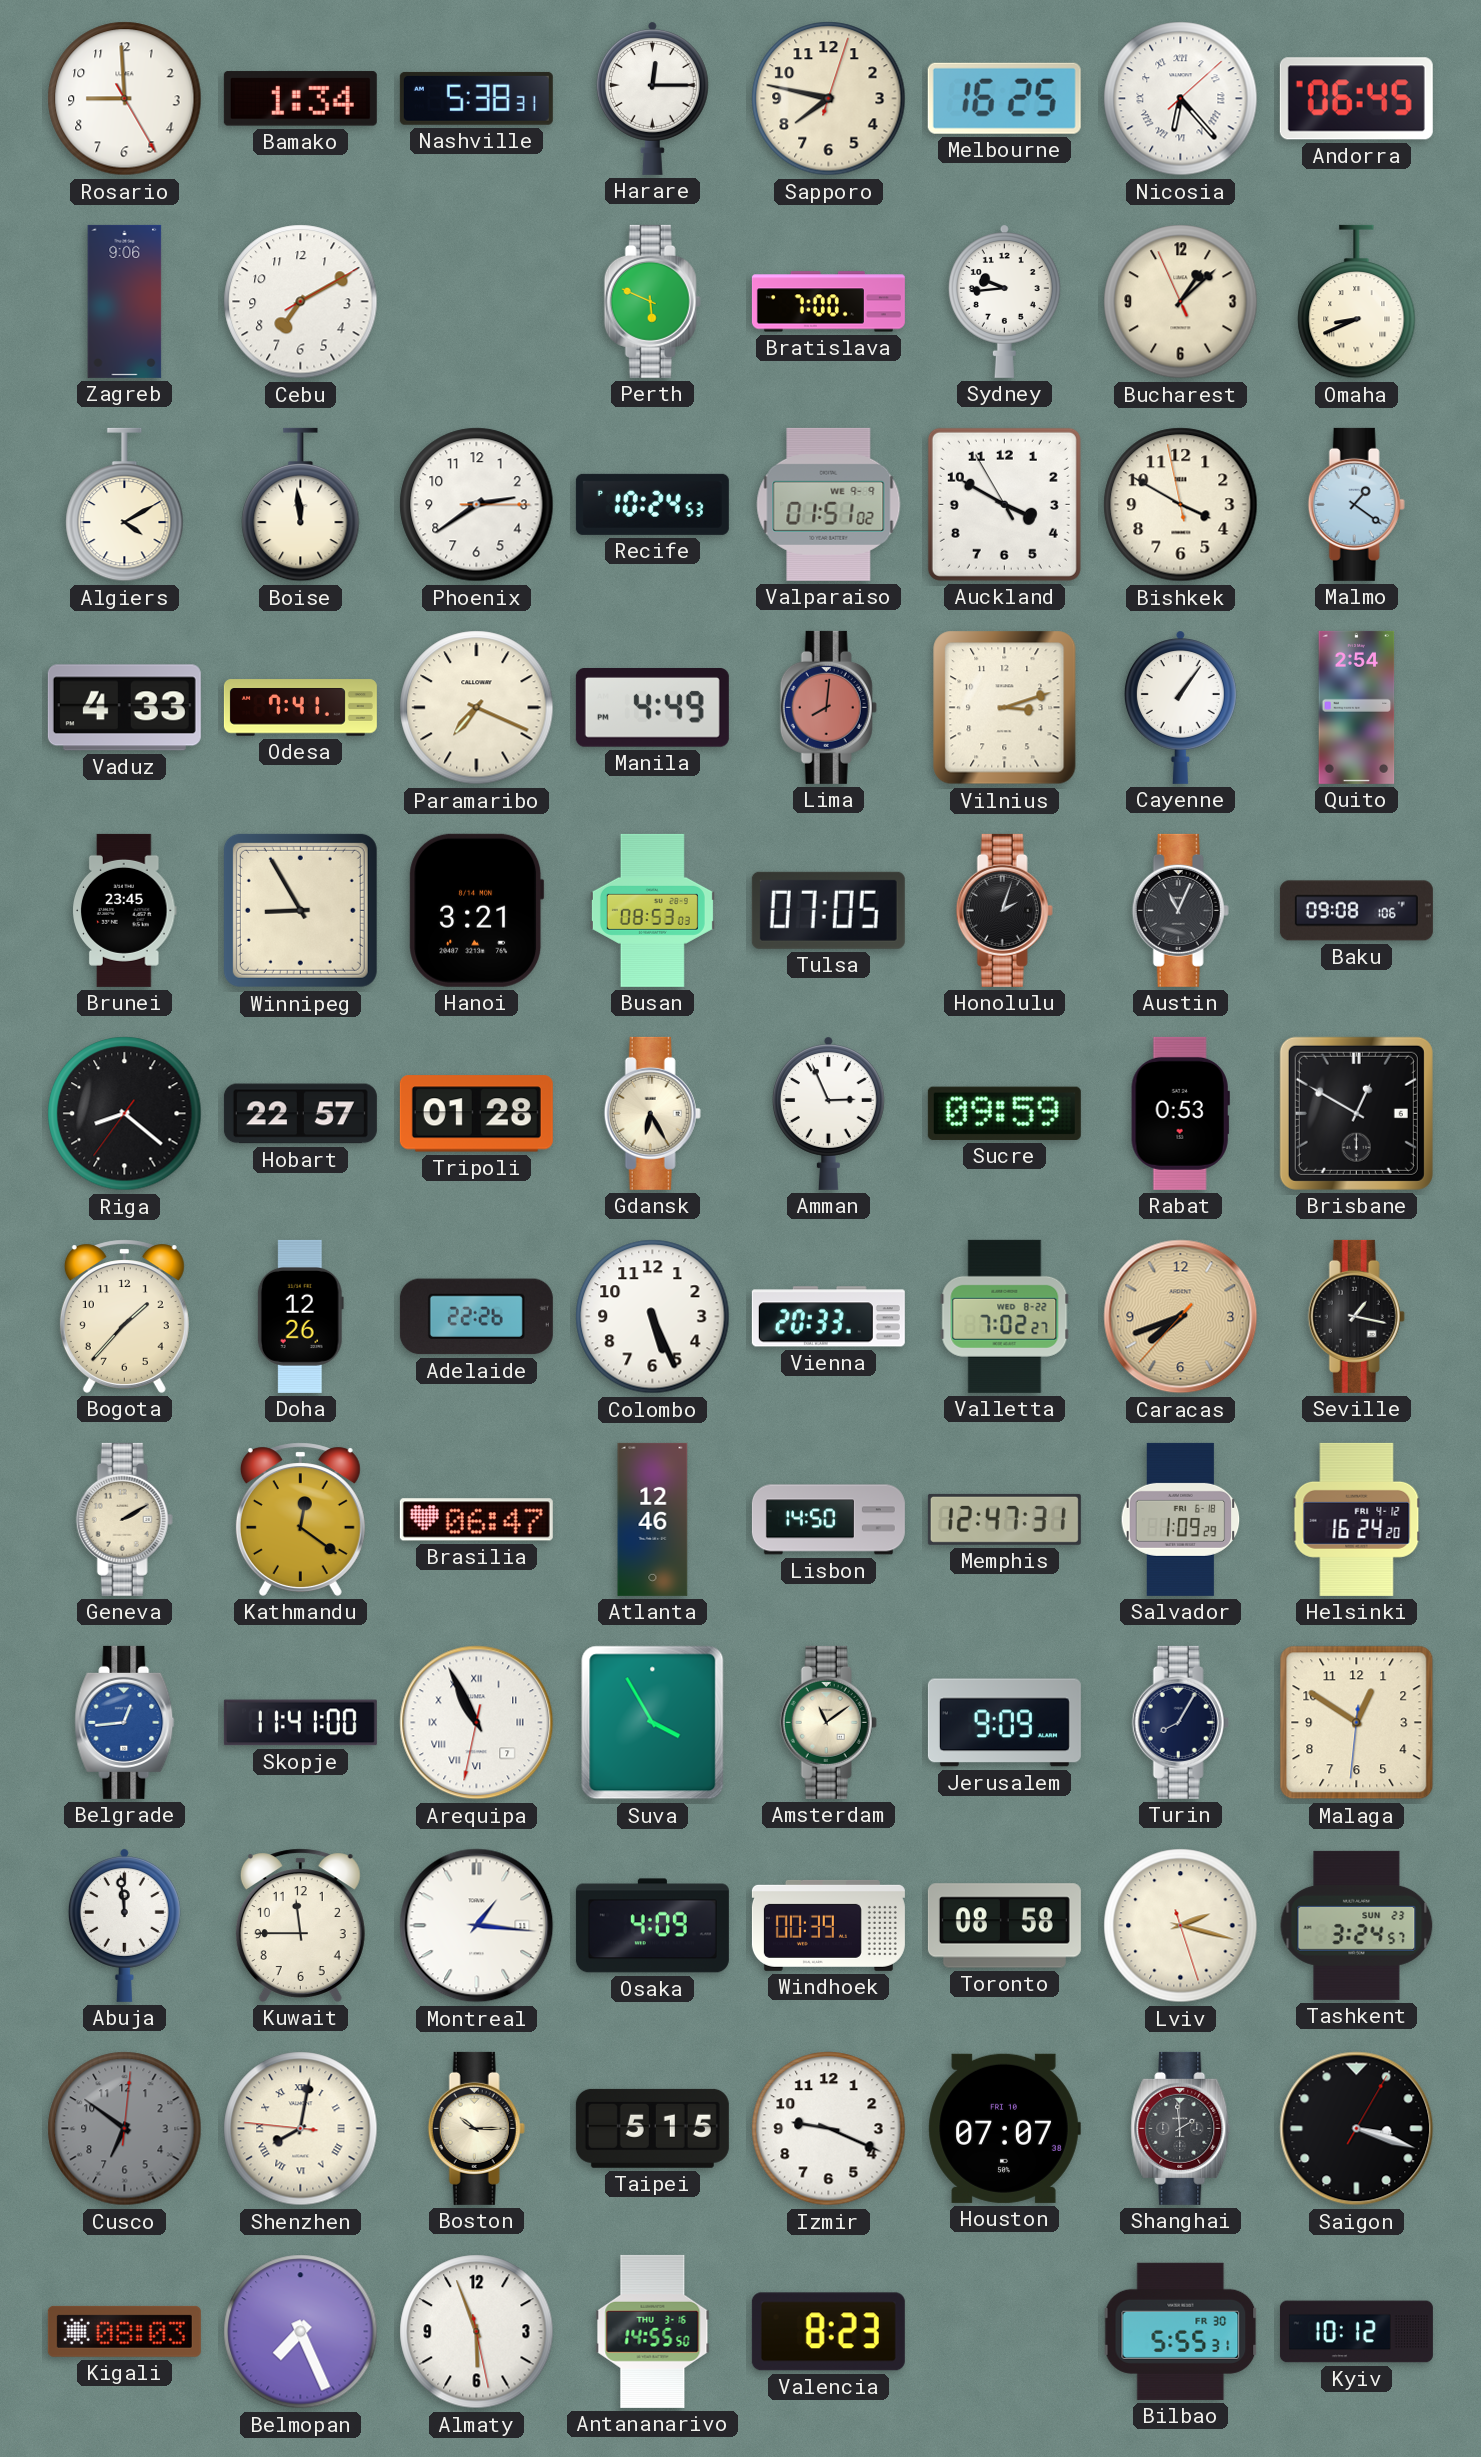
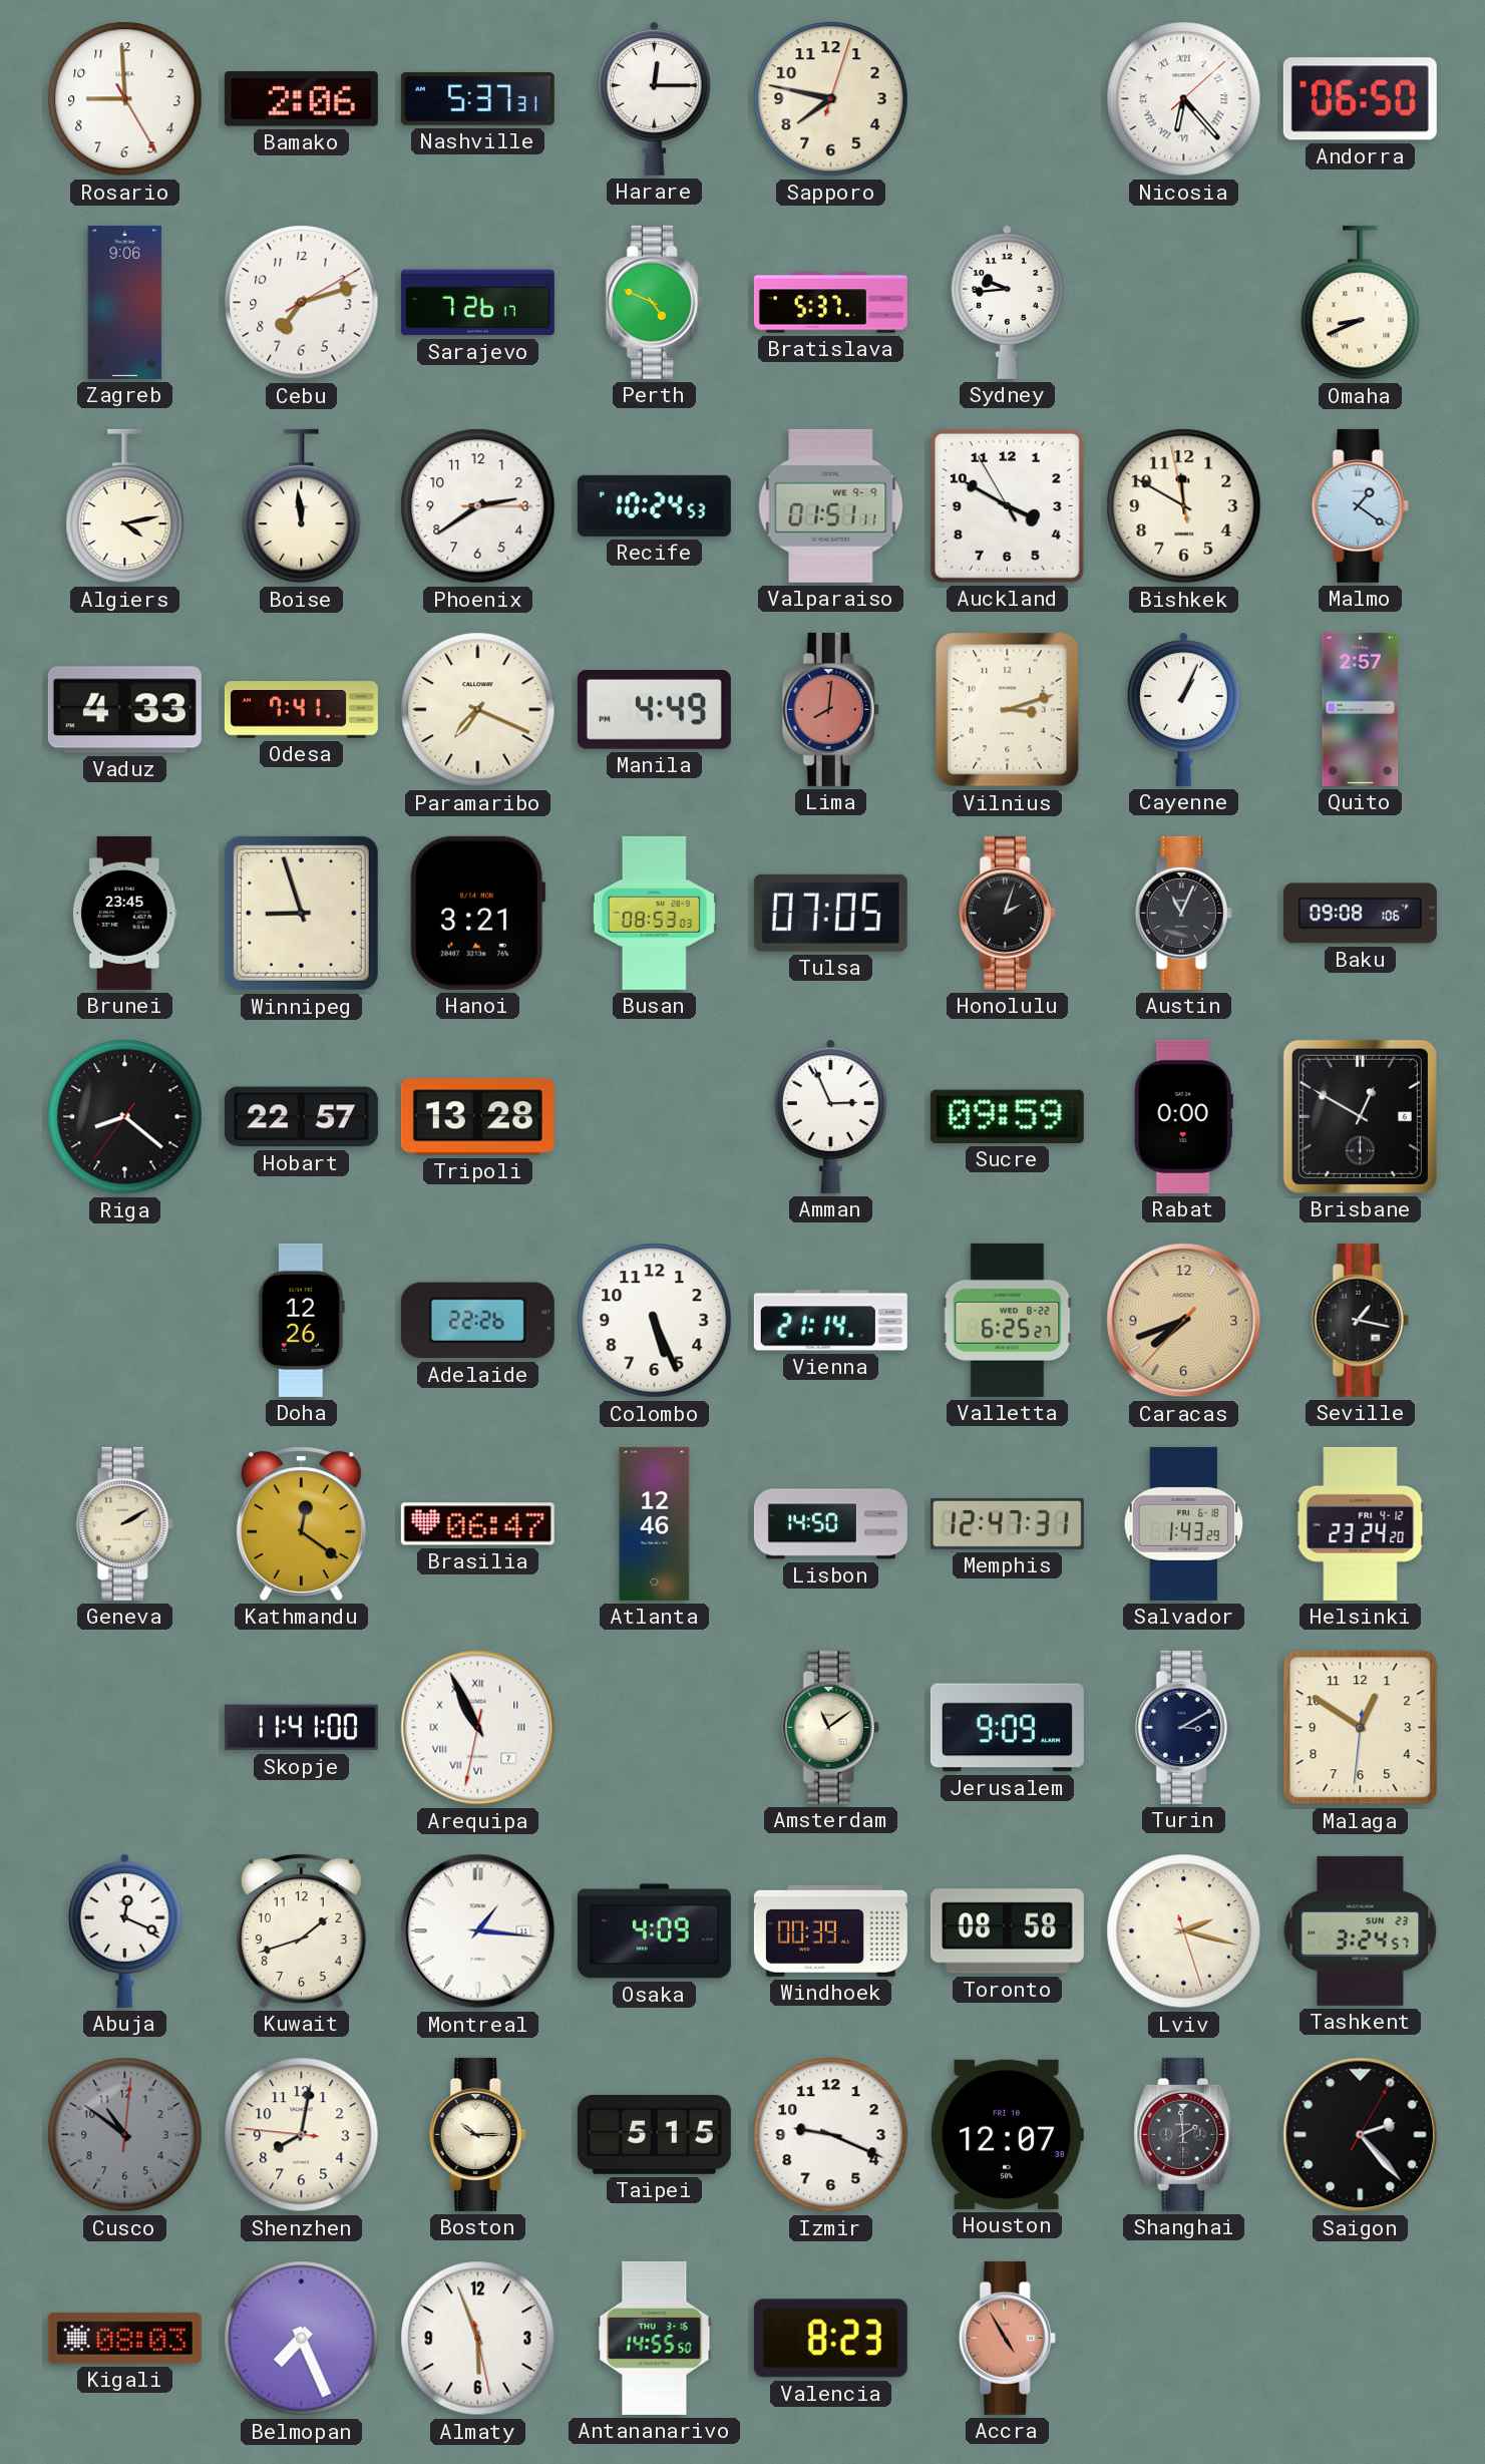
Bamako: 1:34 -> 2:06 (301, 99)
Nashville: 5:38 -> 5:37 (477, 98)
Melbourne: 16:25 -> none (1004, 98)
Andorra: 06:45 -> 06:50 (1360, 99)
Cebu: 7:10 -> 7:12 (302, 303)
Sarajevo: none -> 7:26 (477, 303)
Perth: 5:49 -> 4:49 (654, 302)
Bratislava: 7:00 -> 5:37 (830, 303)
Bucharest: 1:07 -> none (1181, 302)
Algiers: 4:10 -> 4:13 (125, 506)
Valparaiso: 01:51:02 -> 01:51:11 (831, 505)
Bishkek: 3:49 -> 11:49 (1184, 506)
Cayenne: 1:06 -> 1:04 (1183, 709)
Quito: 2:54 -> 2:57 (1361, 709)
Winnipeg: 8:55 -> 8:57 (301, 913)
Tripoli: 01:28 -> 13:28 (477, 1117)
Gdansk: 6:25 -> none (652, 1113)
Rabat: 0:53 -> 0:00 (1183, 1116)
Bogota: 1:37 -> none (124, 1316)
Vienna: 20:33 -> 21:14 (830, 1321)
Valletta: 7:02 -> 6:25 (1008, 1320)
Salvador: 1:09 -> 1:43 (1184, 1523)
Helsinki: 16:24 -> 23:24 (1361, 1523)
Belgrade: 12:44 -> none (125, 1722)
Suva: 3:55 -> none (653, 1723)
Turin: 8:05 -> 3:10 (1183, 1727)
Abuja: 11:59 -> 12:19 (124, 1930)
Kuwait: 11:45 -> 1:42 (301, 1930)
Cusco: 6:51 -> 10:51 (125, 2135)
Shenzhen numerals: Roman -> Arabic (302, 2135)
Houston: 07:07 -> 12:07 (1007, 2134)
Saigon: 3:18 -> 2:23 (1361, 2135)
Accra: none -> 4:55 (1007, 2338)
Bilbao: 5:55 -> none (1181, 2331)
Kyiv: 10:12 -> none (1356, 2332)
